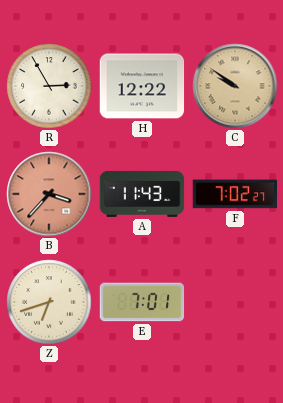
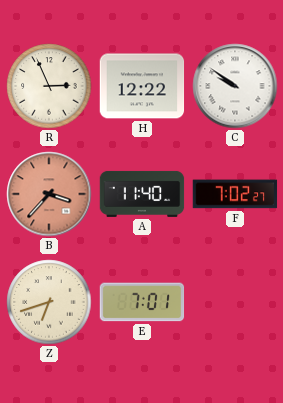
R: 2:55 -> 2:56 (49, 86)
C dial: champagne -> white (235, 86)
A: 11:43 -> 11:40 (142, 194)
